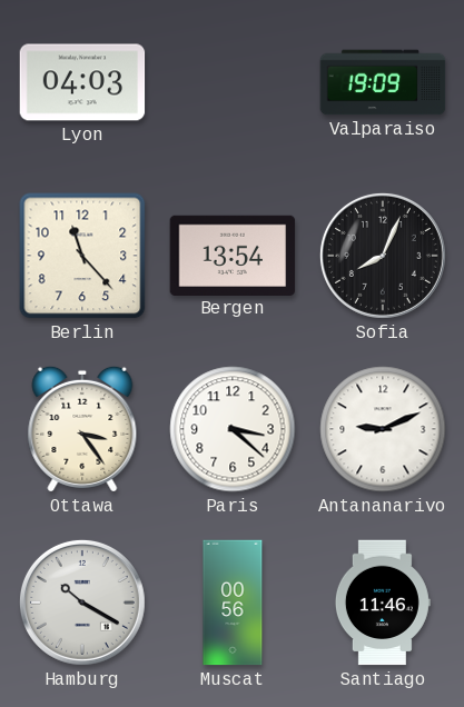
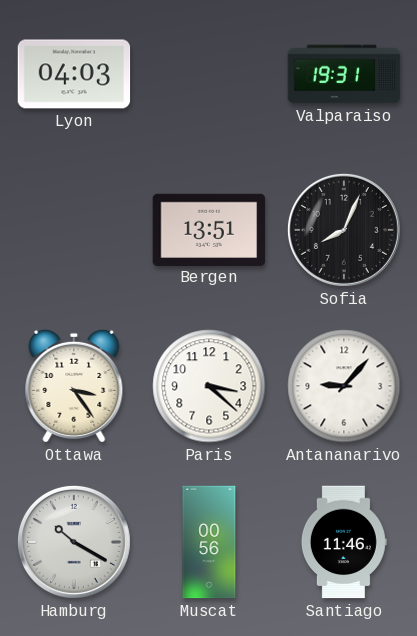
Valparaiso: 19:09 -> 19:31 (344, 74)
Berlin: 11:23 -> none (82, 256)
Bergen: 13:54 -> 13:51 (209, 229)
Antananarivo: 9:11 -> 9:07 (344, 386)
